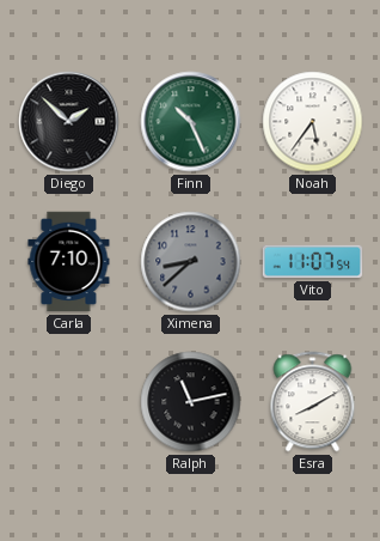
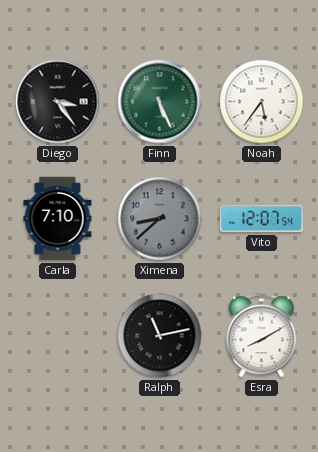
Diego: 1:52 -> 3:24 (58, 102)
Finn: 10:26 -> 5:26 (160, 102)
Vito: 11:07 -> 12:07 (262, 219)
